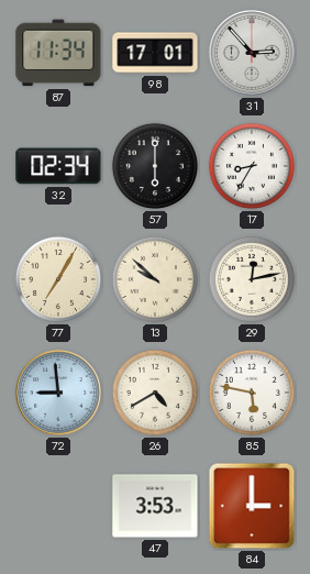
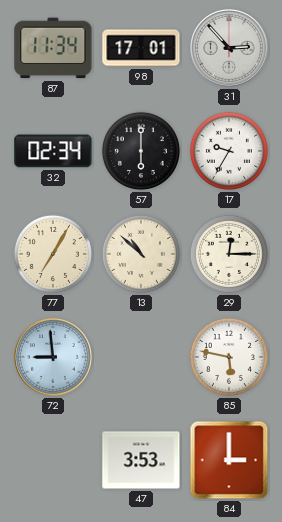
17: 8:35 -> 9:35 (229, 151)
13: 9:52 -> 10:52 (141, 254)
29: 12:13 -> 12:15 (229, 254)
26: 4:40 -> none (155, 393)
